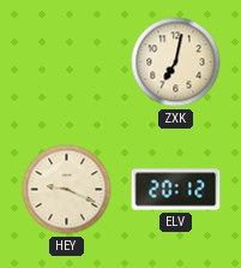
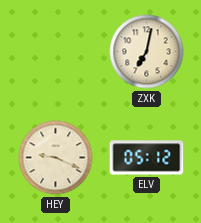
ELV: 20:12 -> 05:12 (147, 158)
